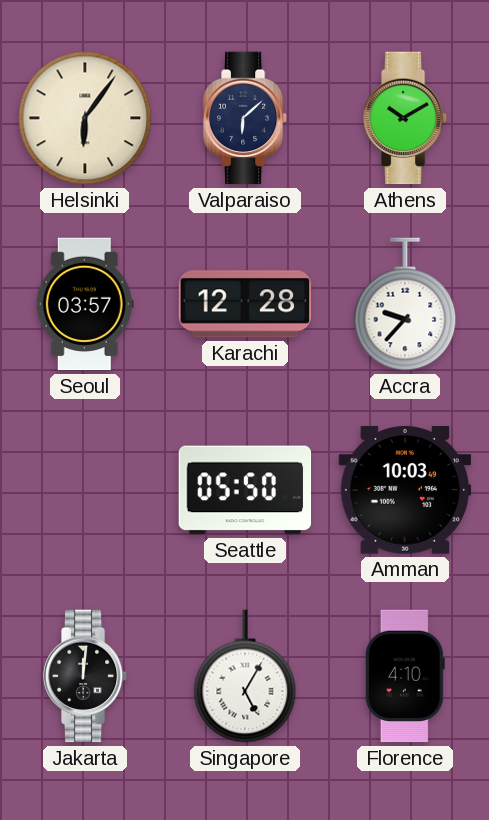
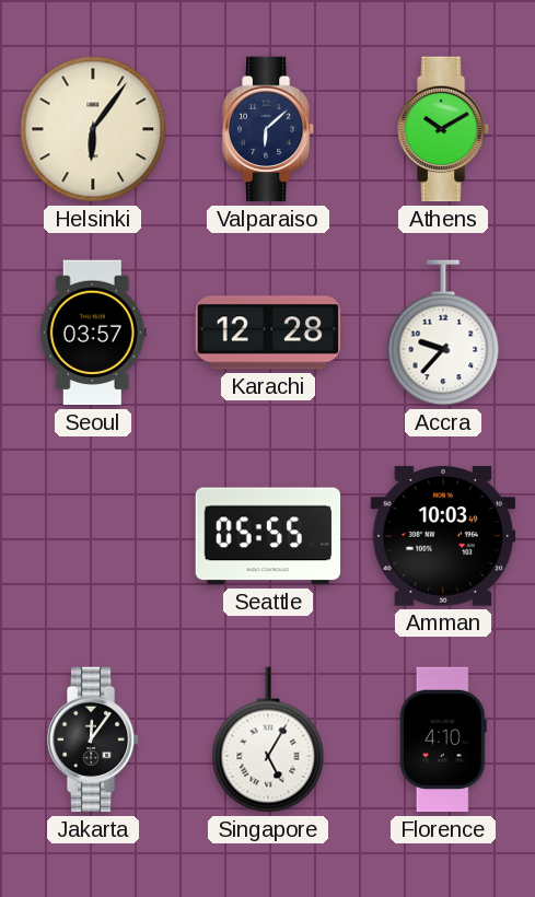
Seattle: 05:50 -> 05:55 (268, 536)
Jakarta: 12:01 -> 12:06 (93, 739)
